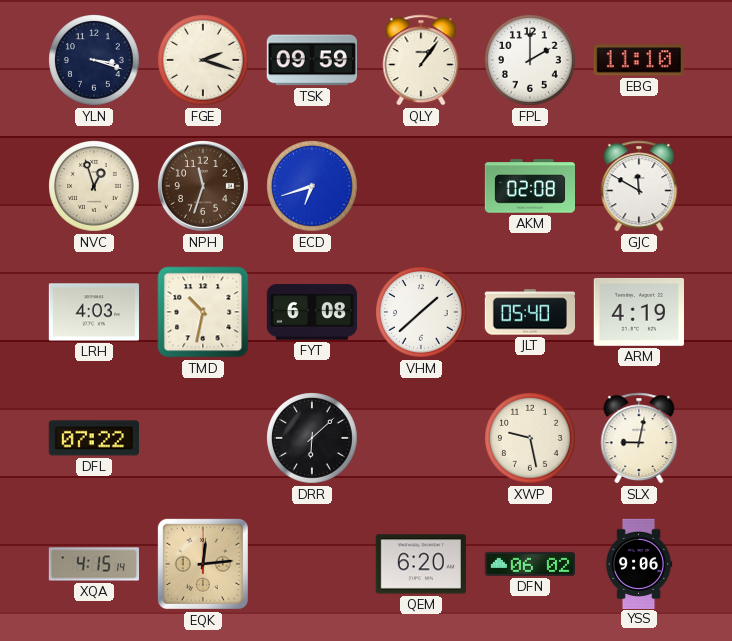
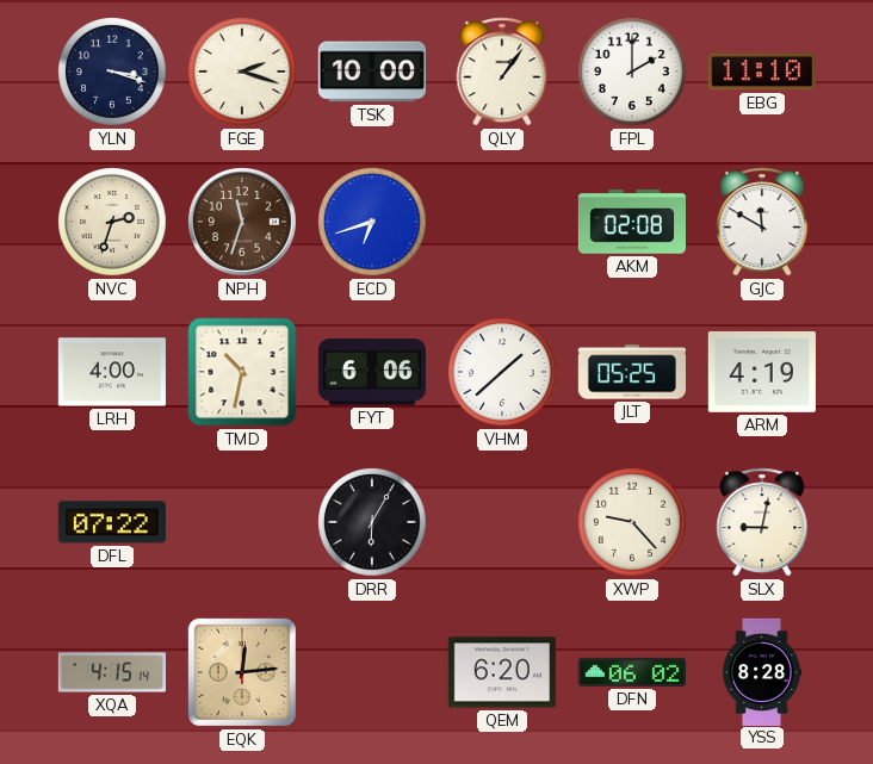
TSK: 09:59 -> 10:00 (372, 72)
NVC: 12:57 -> 2:33 (113, 223)
LRH: 4:03 -> 4:00 (112, 372)
FYT: 6:08 -> 6:06 (371, 372)
JLT: 05:40 -> 05:25 (631, 372)
DRR: 6:08 -> 6:05 (373, 523)
XWP: 9:28 -> 9:23 (633, 523)
YSS: 9:06 -> 8:28 (762, 671)
